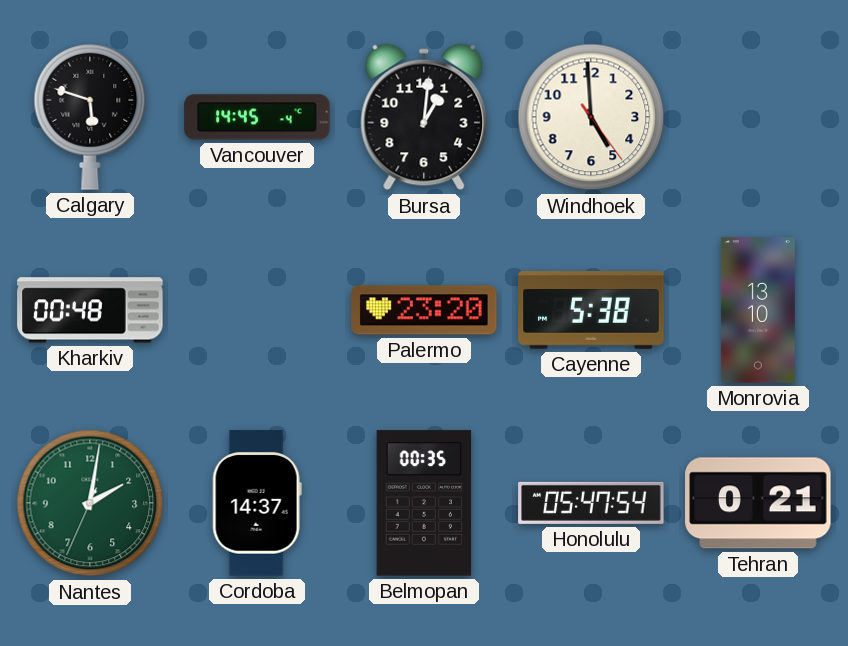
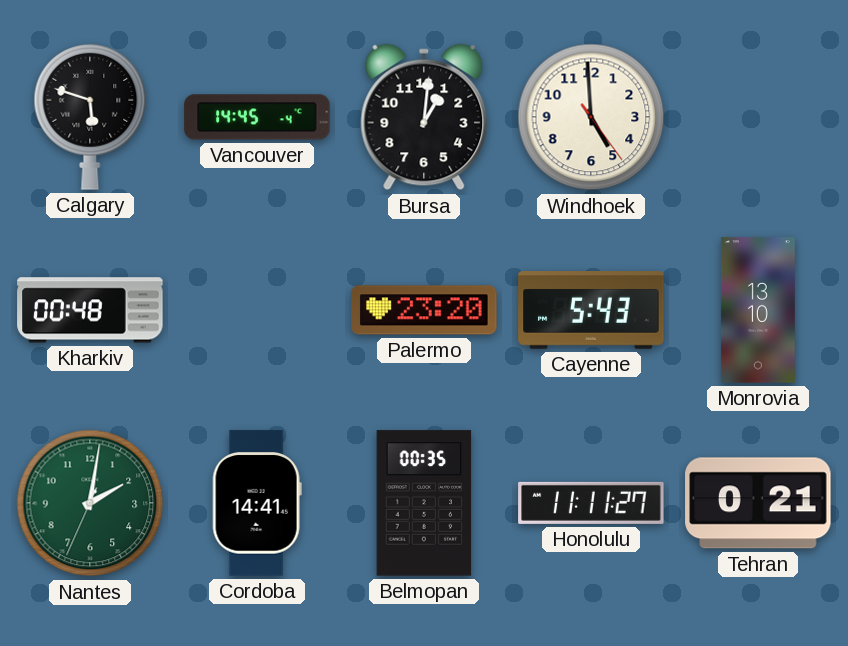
Cayenne: 5:38 -> 5:43 (591, 311)
Cordoba: 14:37 -> 14:41 (257, 503)
Honolulu: 05:47 -> 11:11 (591, 503)
